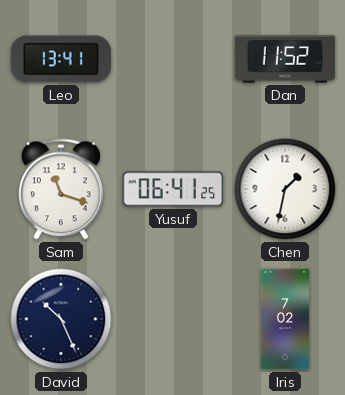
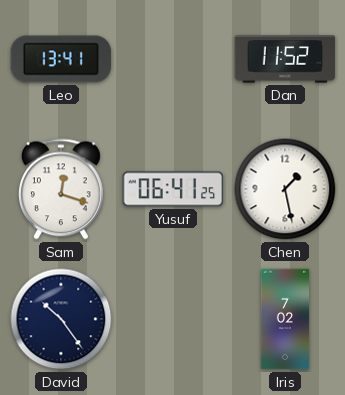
Sam: 11:18 -> 12:18 (61, 189)
Chen: 1:32 -> 1:28 (285, 189)
David: 10:26 -> 10:24 (61, 319)
